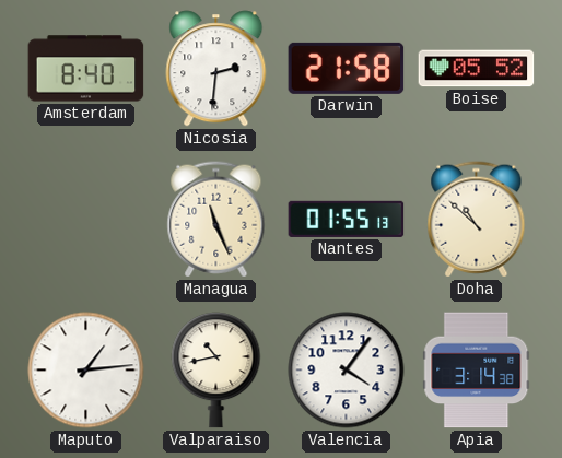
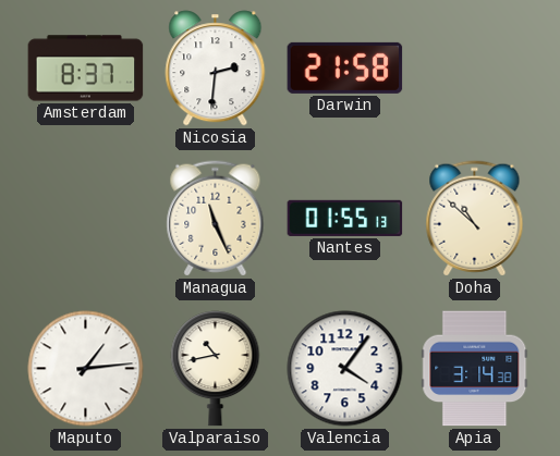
Amsterdam: 8:40 -> 8:37 (86, 69)
Boise: 05:52 -> none (477, 69)
